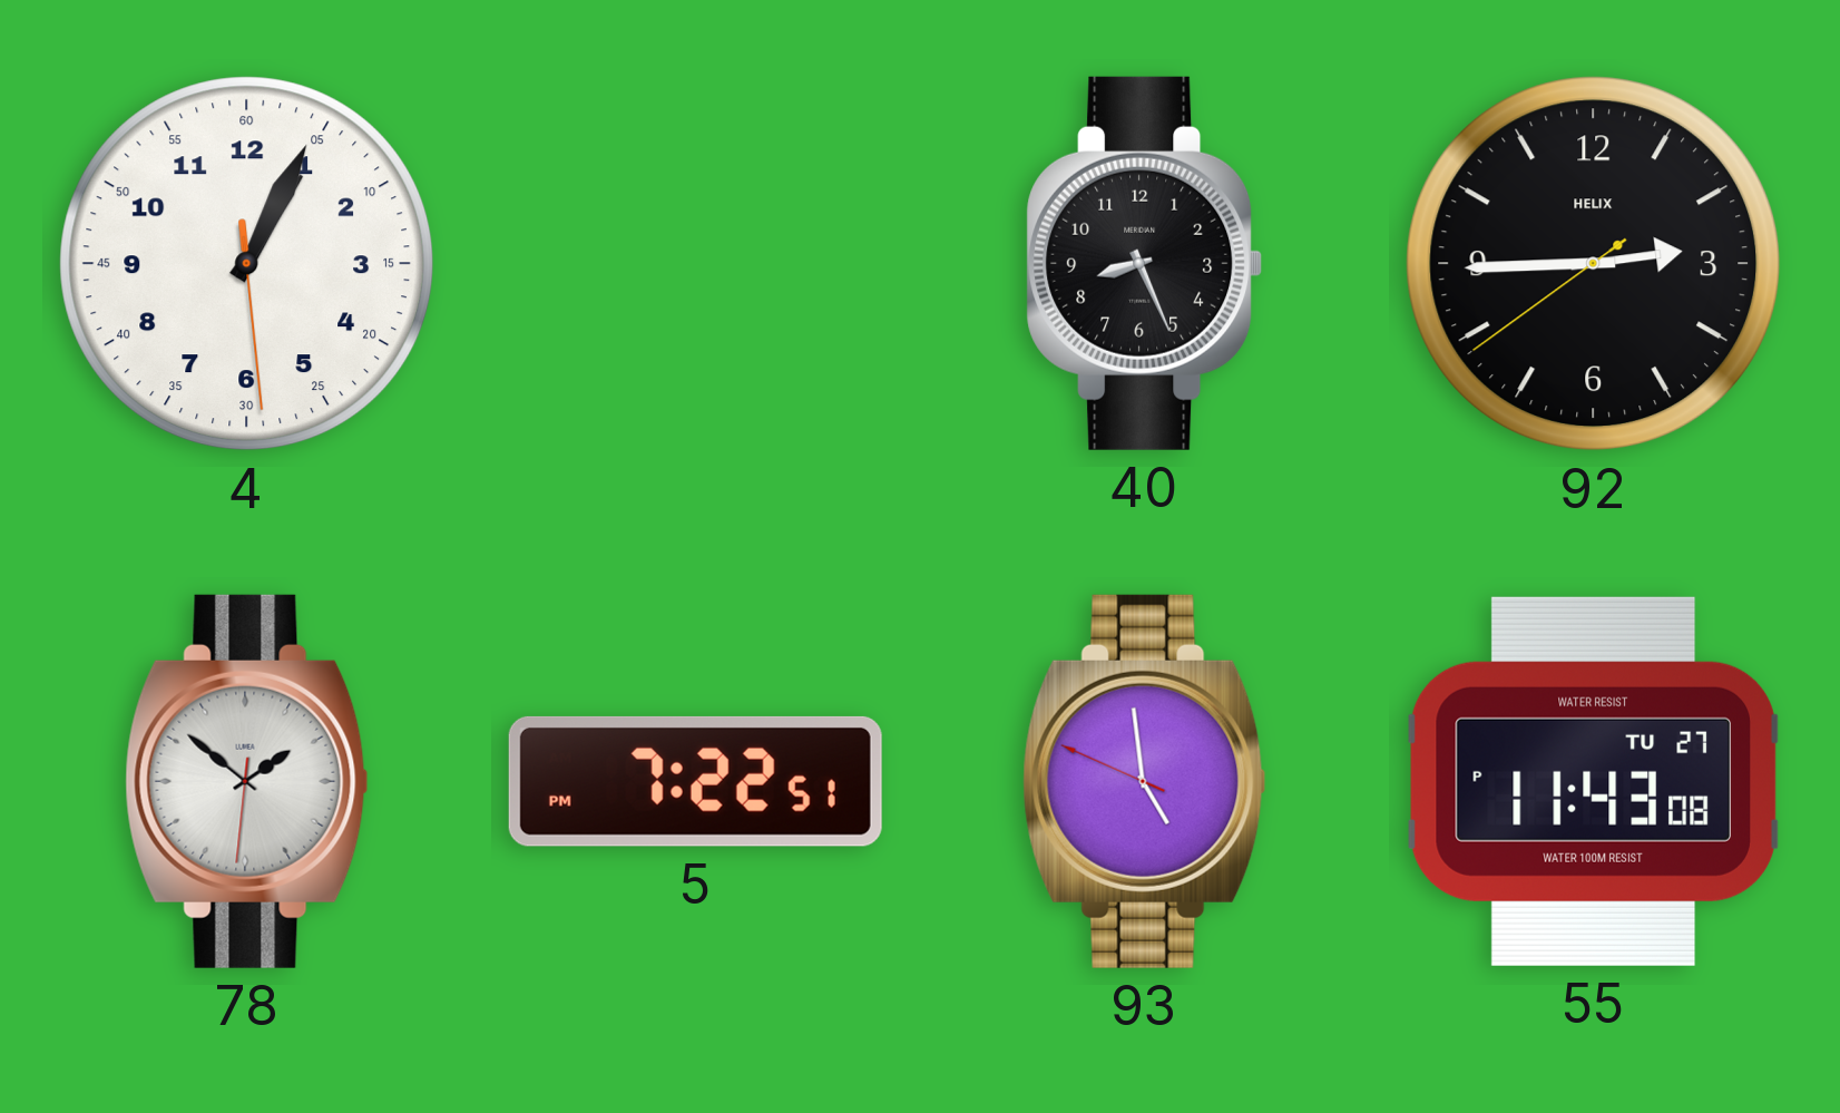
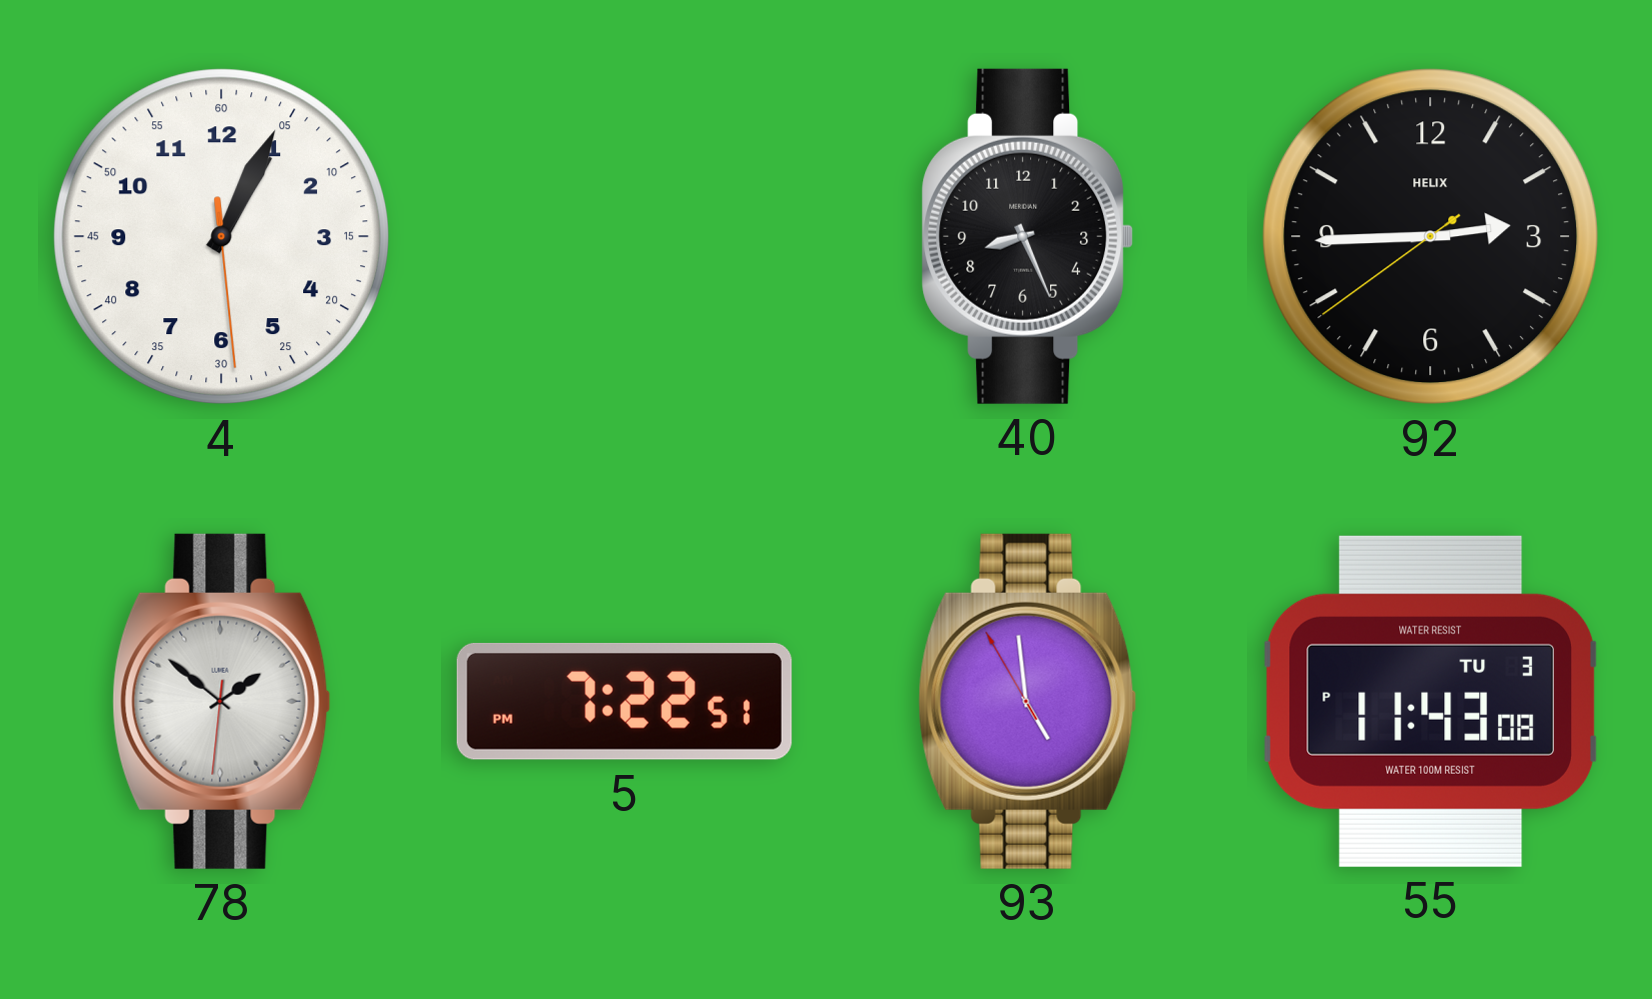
93: 4:58:49 -> 4:58:55 (1028, 701)
55 date: TU 27 -> TU 3 (1430, 701)
